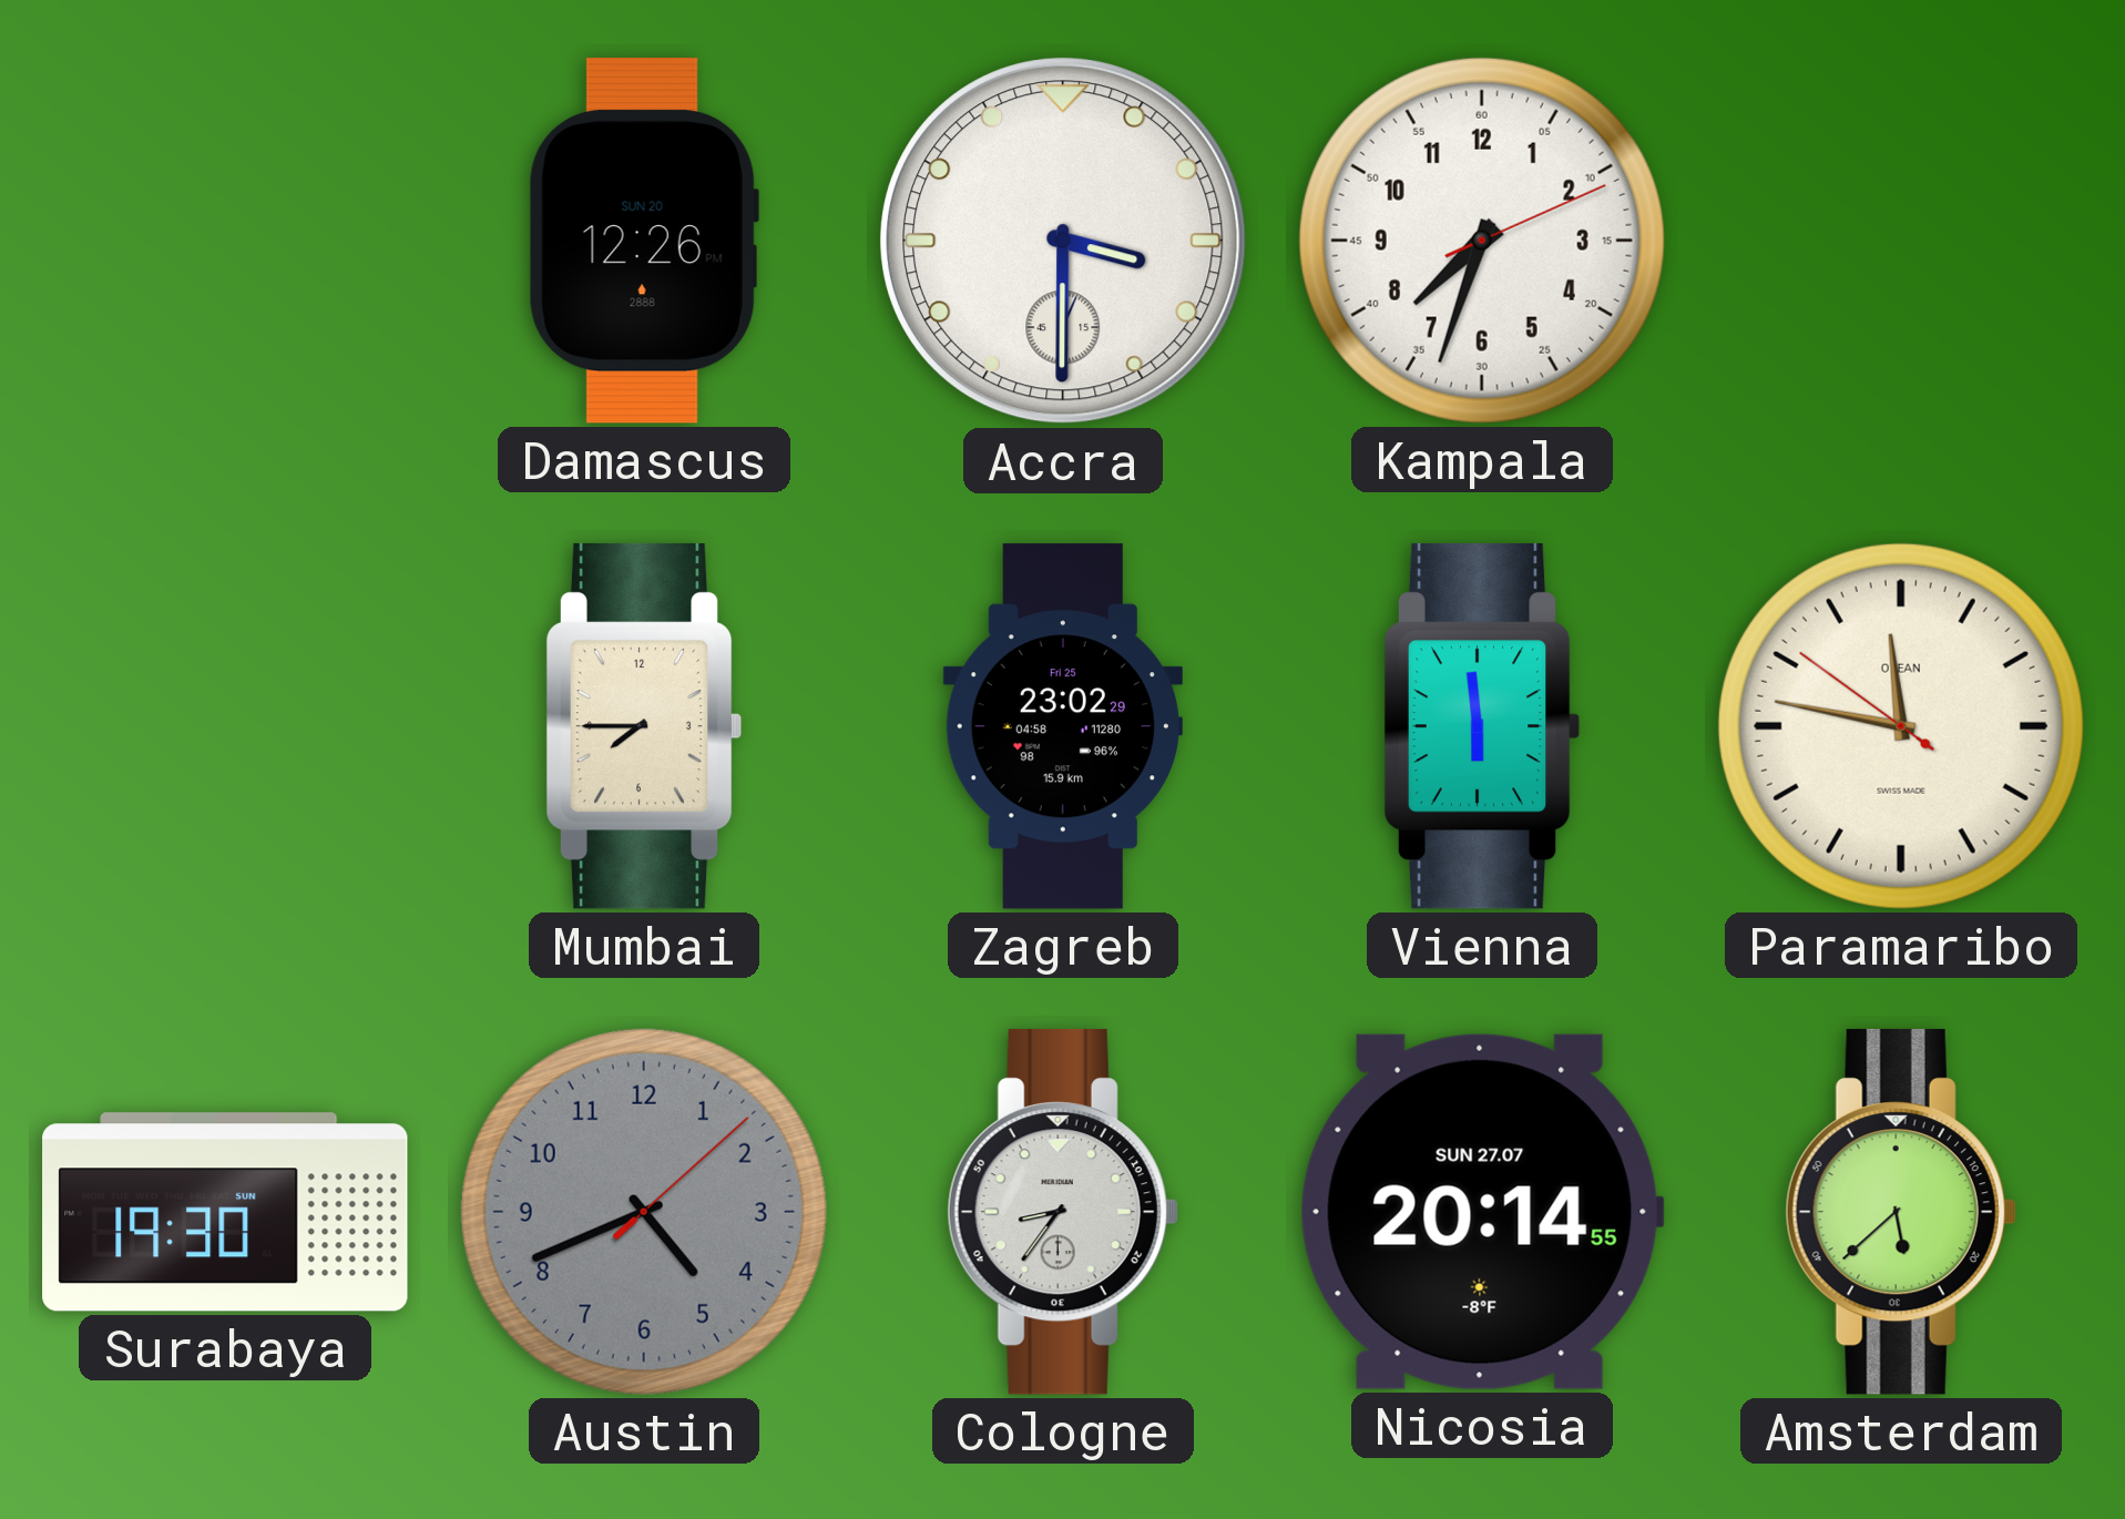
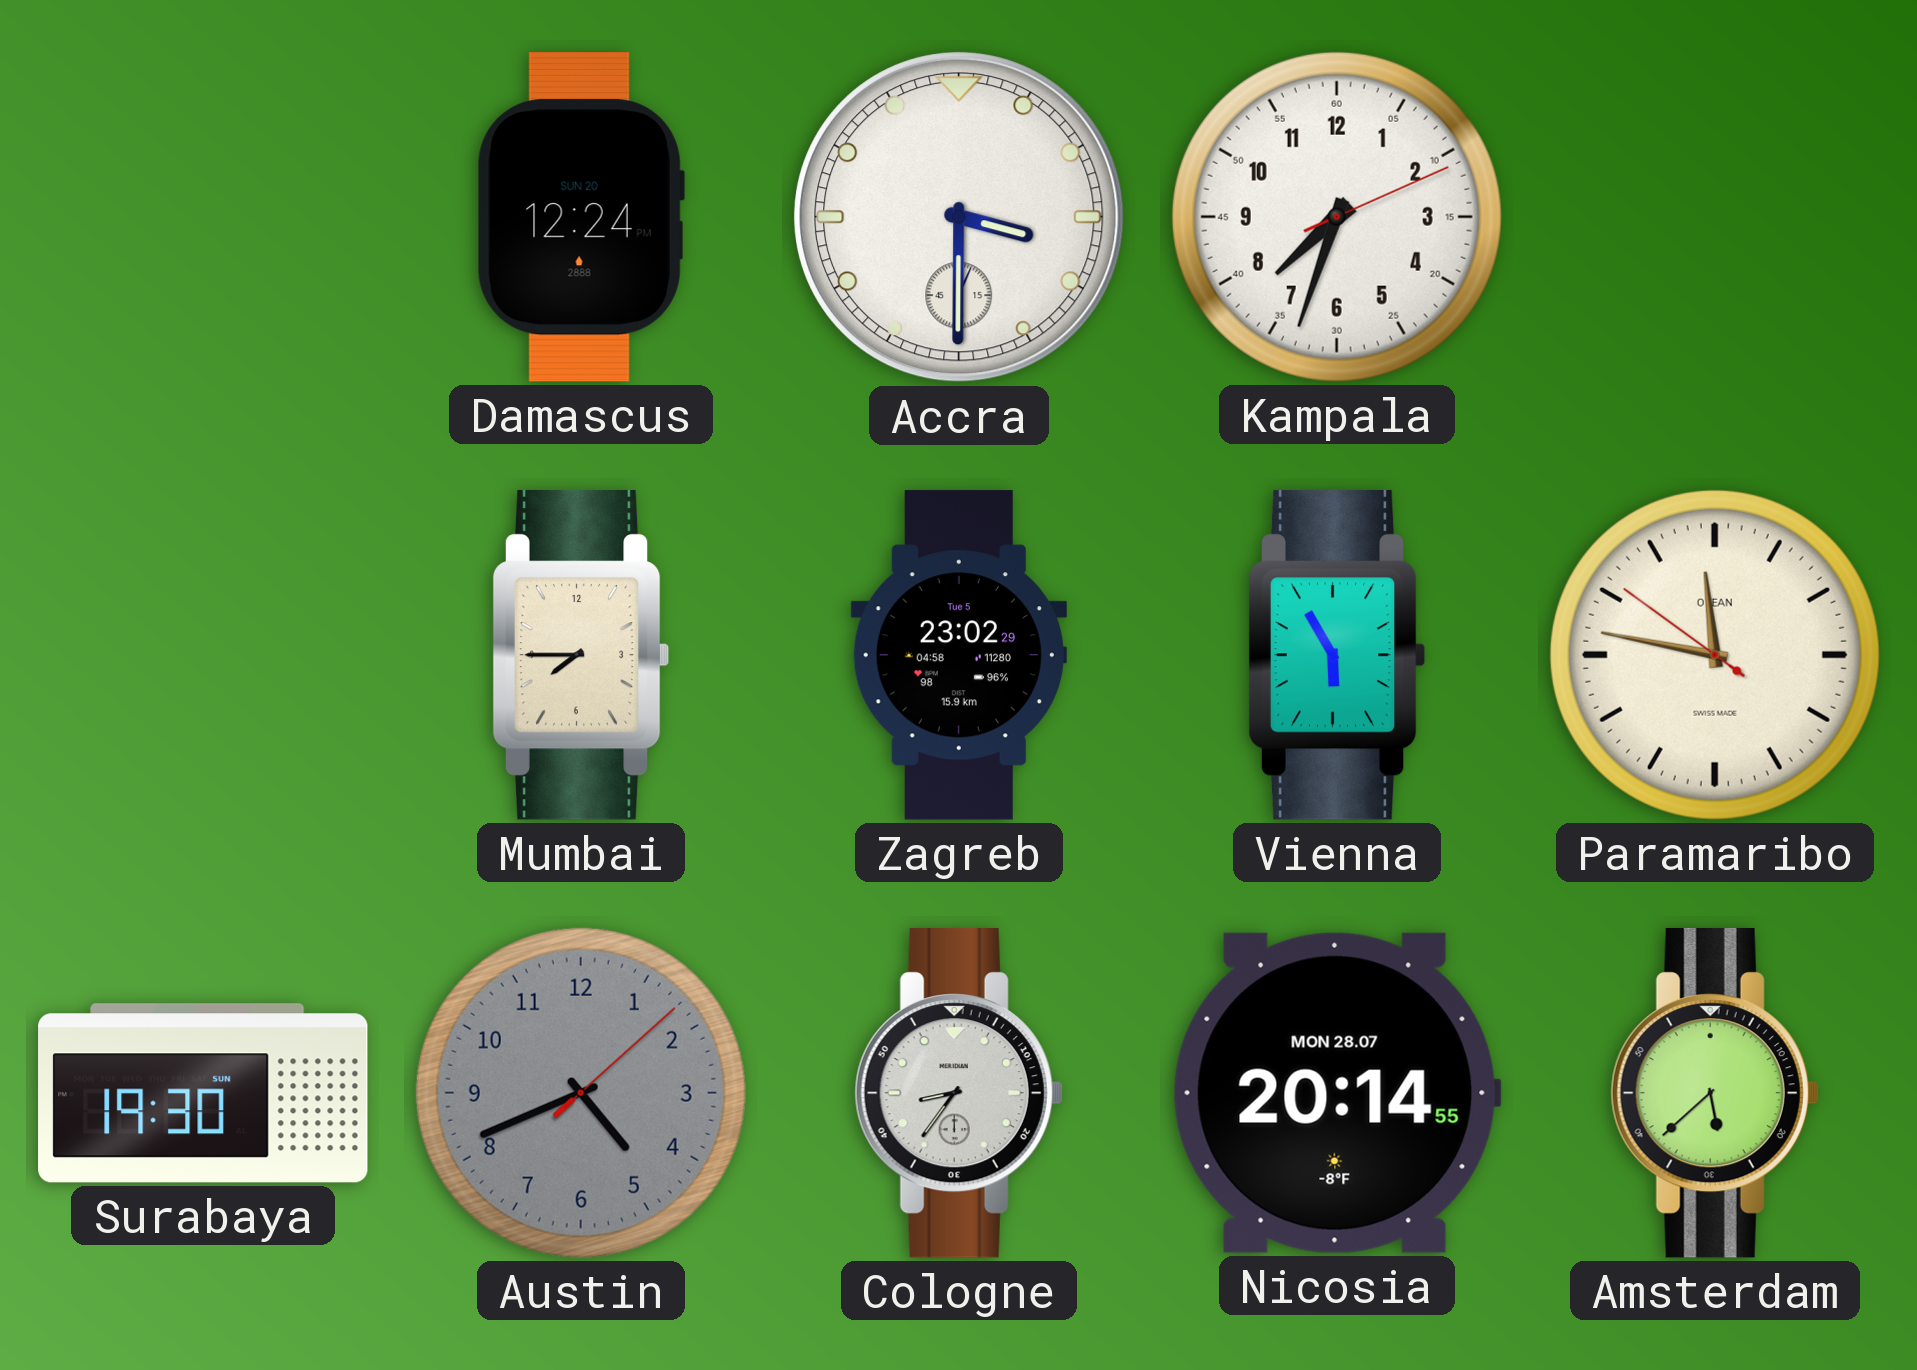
Damascus: 12:26 -> 12:24 (581, 217)
Zagreb date: Fri 25 -> Tue 5 (959, 655)
Vienna: 5:59 -> 5:55 (1337, 655)
Nicosia date: SUN 27.07 -> MON 28.07 (1337, 1093)
